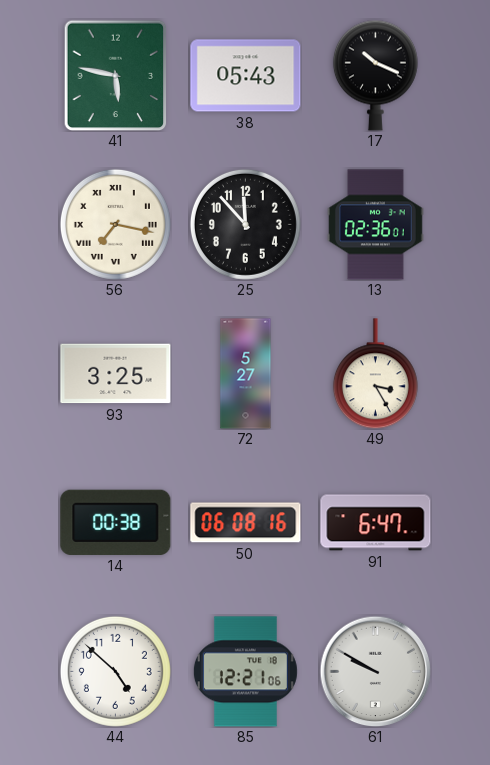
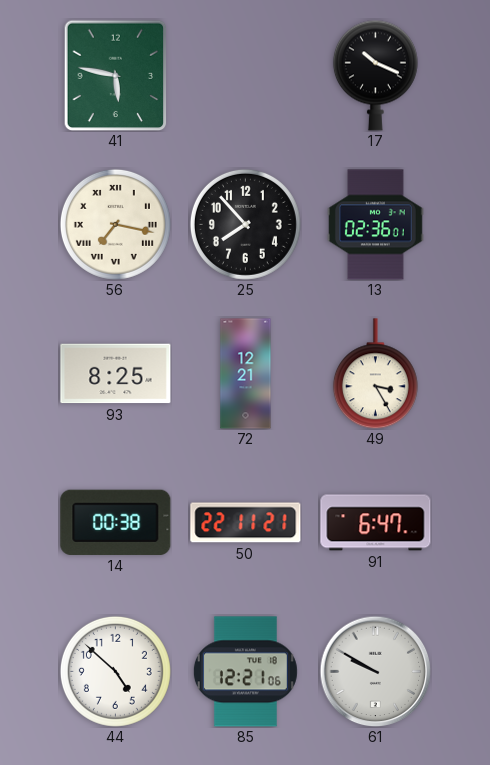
38: 05:43 -> none (246, 76)
25: 11:53 -> 7:53 (245, 224)
93: 3:25 -> 8:25 (116, 374)
72: 5:27 -> 12:21 (246, 374)
50: 06:08 -> 22:11 (246, 523)
